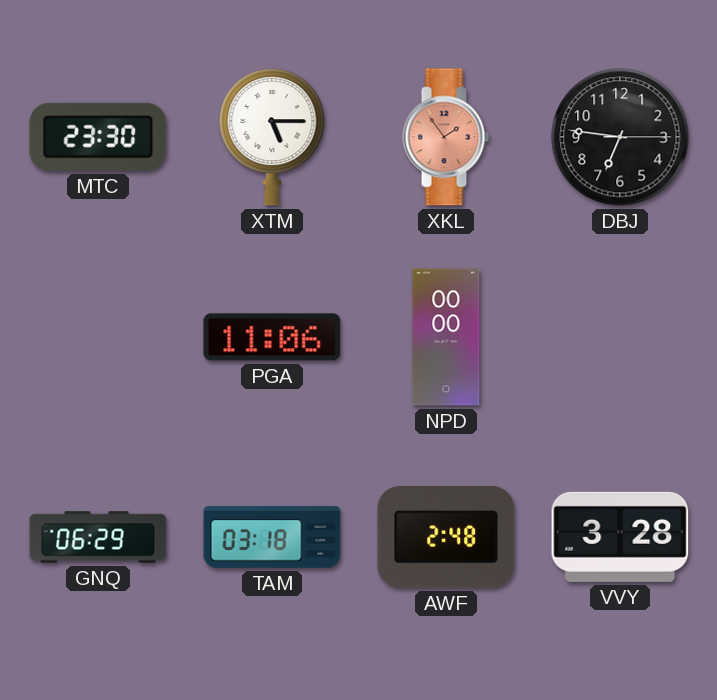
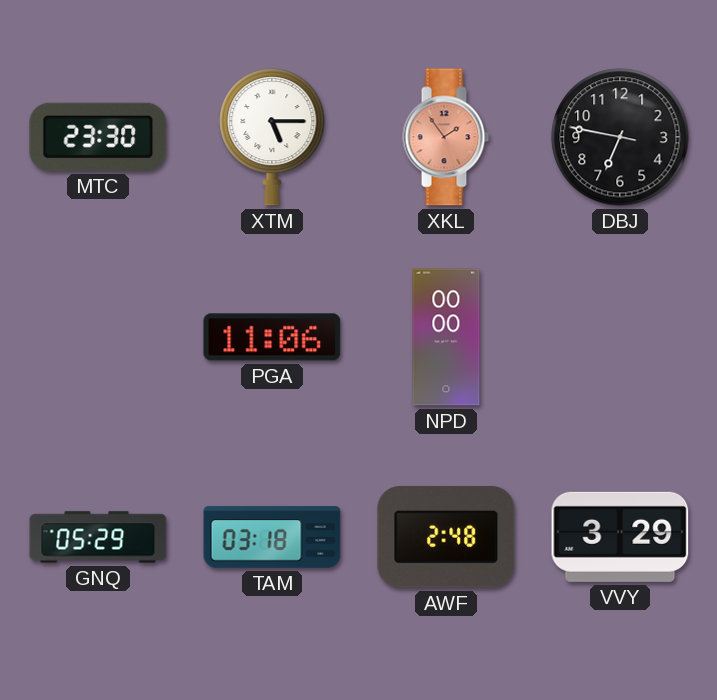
DBJ: 6:46:15 -> 6:46:47 (620, 137)
GNQ: 06:29 -> 05:29 (98, 537)
VVY: 3:28 -> 3:29 (620, 537)
